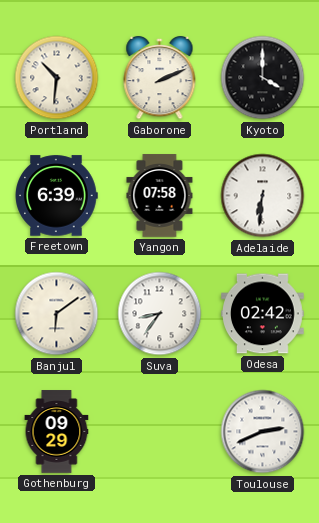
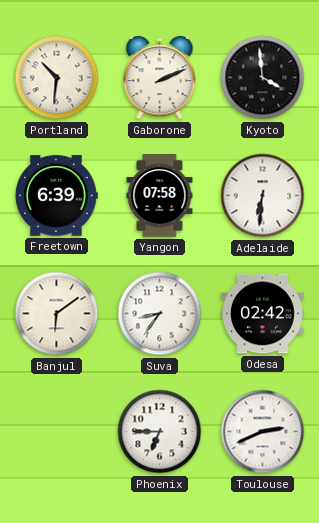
Kyoto: 4:00 -> 3:59 (263, 78)
Gothenburg: 09:29 -> none (57, 432)
Phoenix: none -> 6:45 (160, 432)
